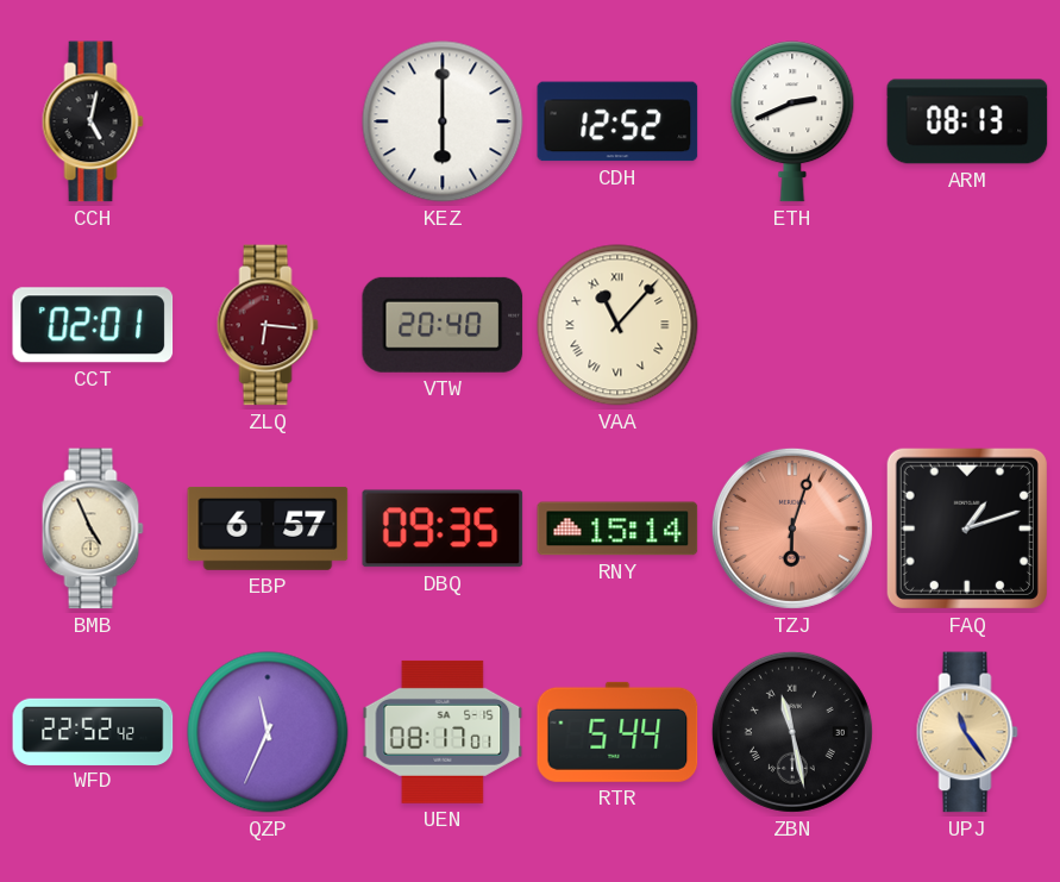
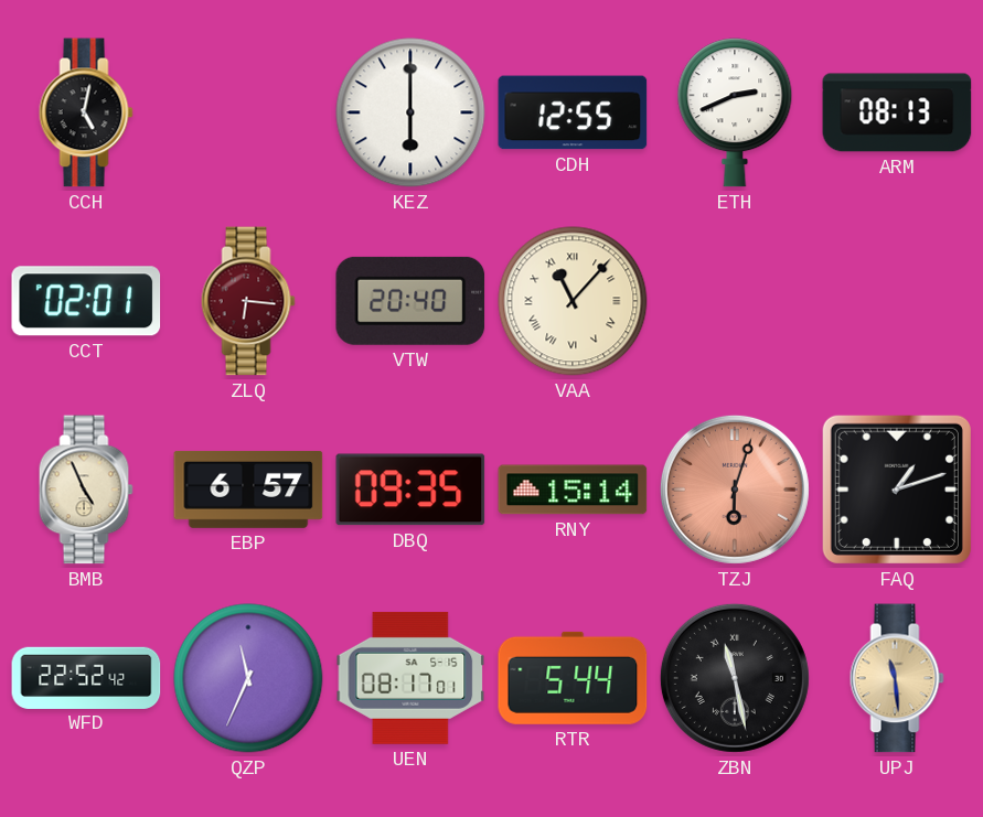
CDH: 12:52 -> 12:55 (573, 112)
UPJ: 11:24 -> 11:29 (897, 678)
